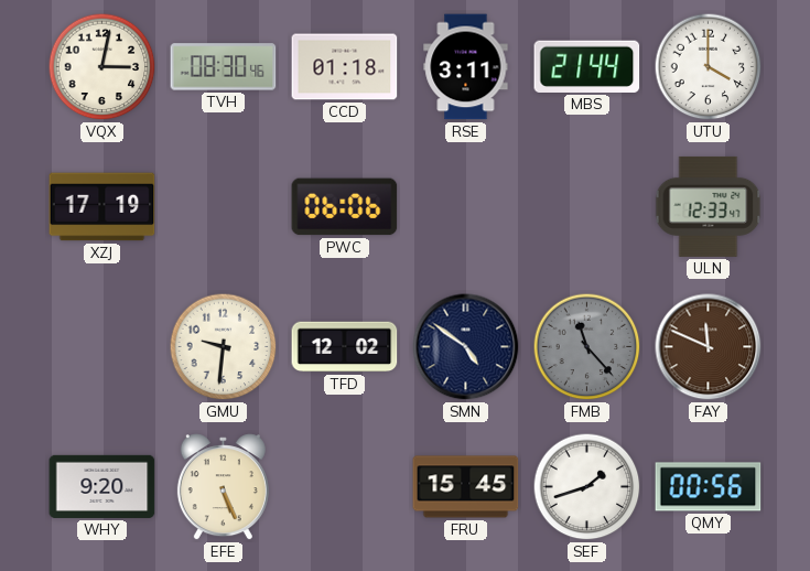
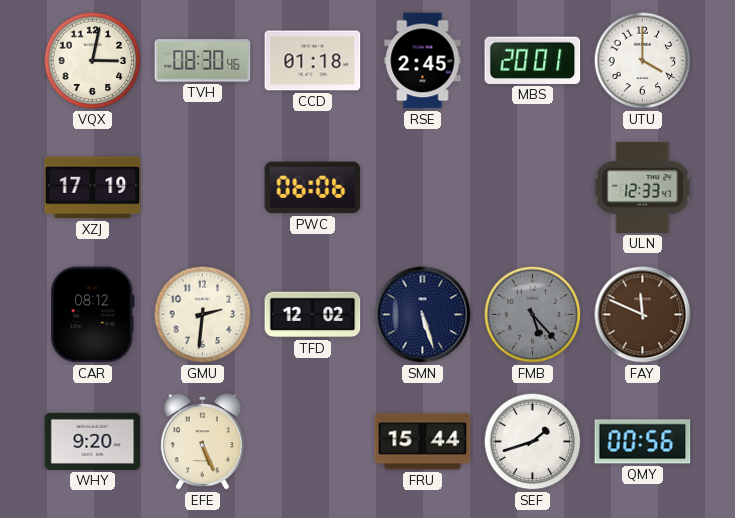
RSE: 3:11 -> 2:45 (423, 61)
MBS: 21:44 -> 20:01 (533, 60)
CAR: none -> 08:12 (92, 315)
GMU: 9:31 -> 2:31 (203, 315)
SMN: 4:51 -> 5:27 (423, 315)
FMB: 11:23 -> 5:23 (533, 315)
FRU: 15:45 -> 15:44 (423, 442)
